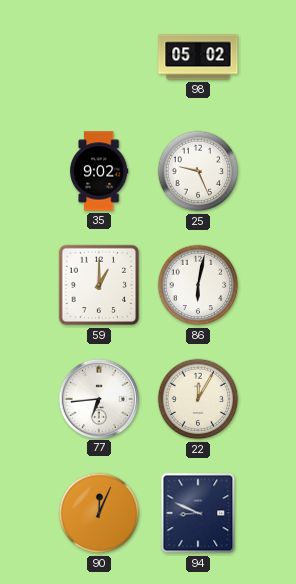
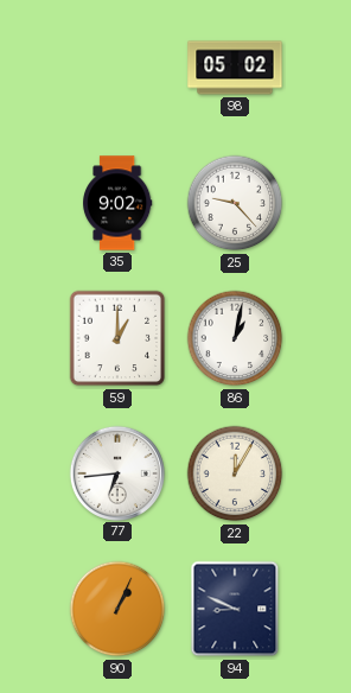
25: 9:26 -> 9:23 (235, 203)
86: 6:02 -> 1:02 (235, 338)
90: 12:04 -> 1:04 (117, 609)
